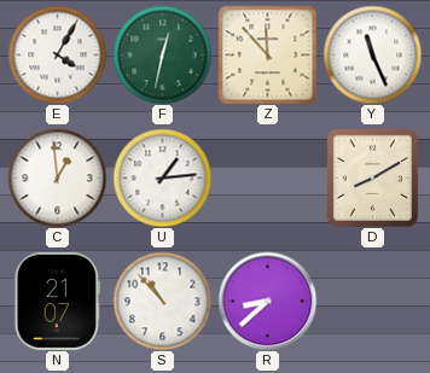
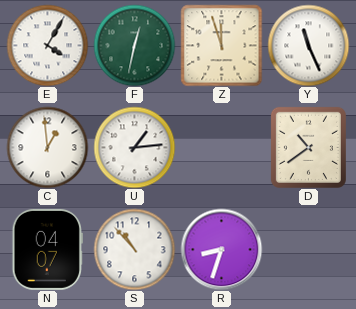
Z: 11:53 -> 11:57 (221, 45)
D: 8:10 -> 10:39 (308, 147)
N: 21:07 -> 04:07 (47, 249)
R: 8:38 -> 8:33 (221, 249)
